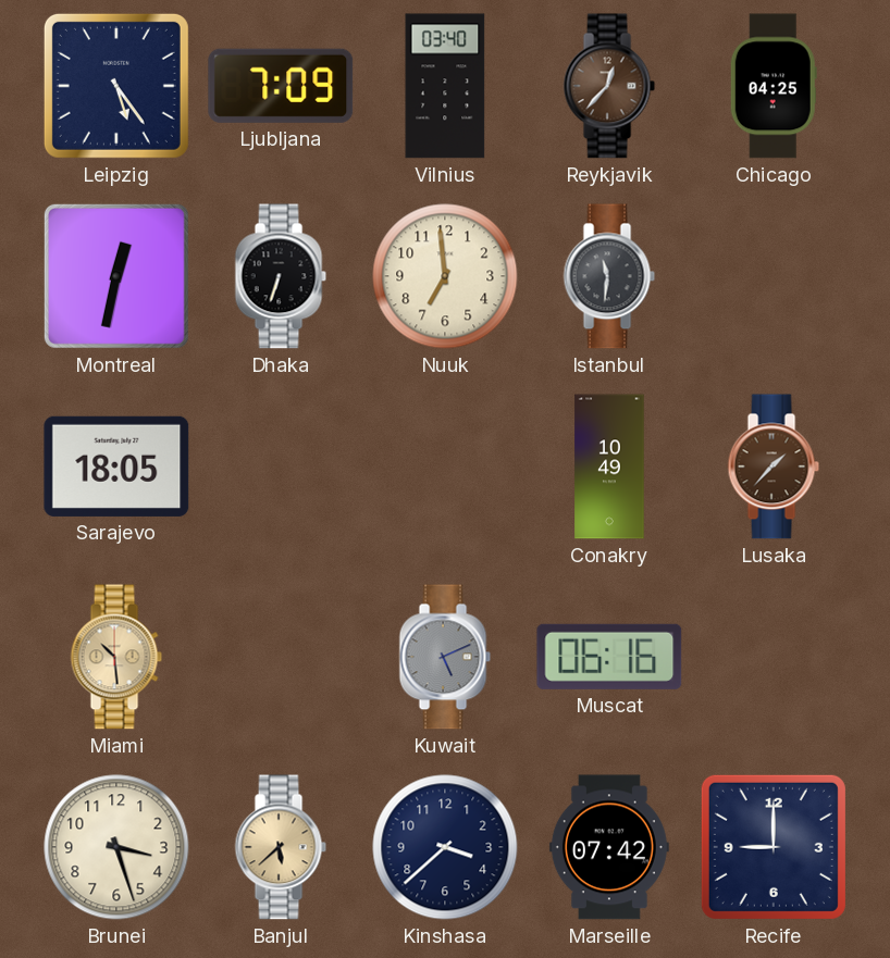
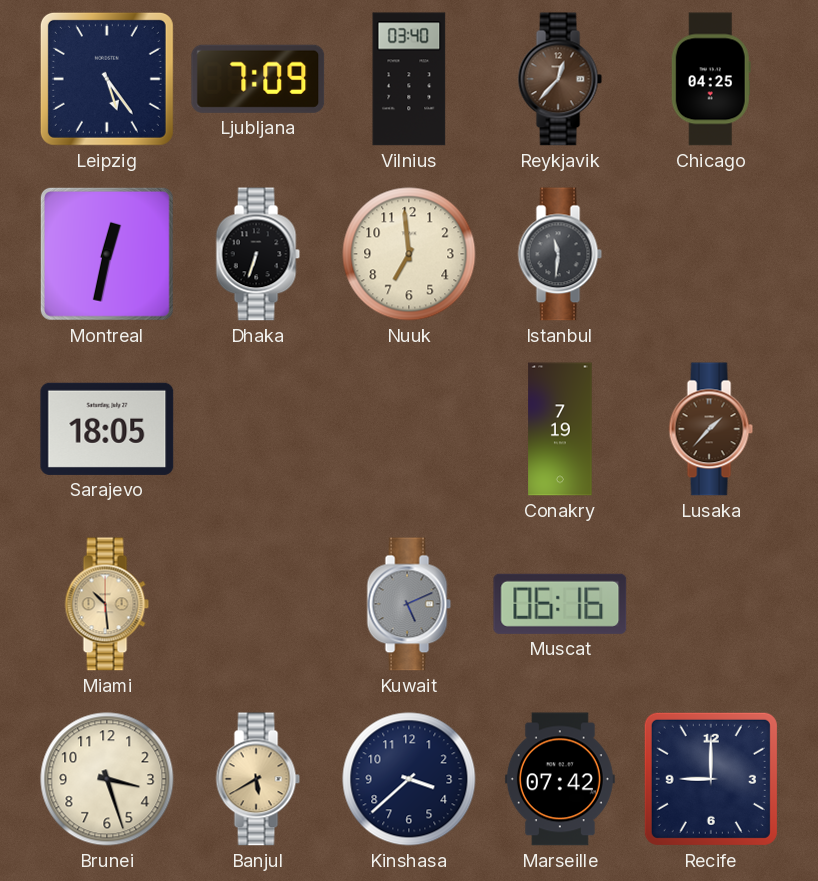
Conakry: 10:49 -> 7:19 (560, 429)
Banjul: 5:38 -> 5:40 (258, 779)
